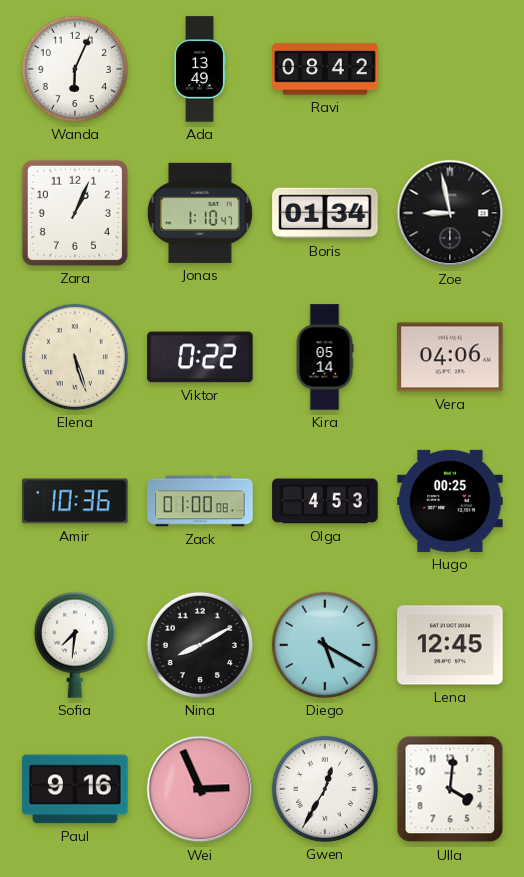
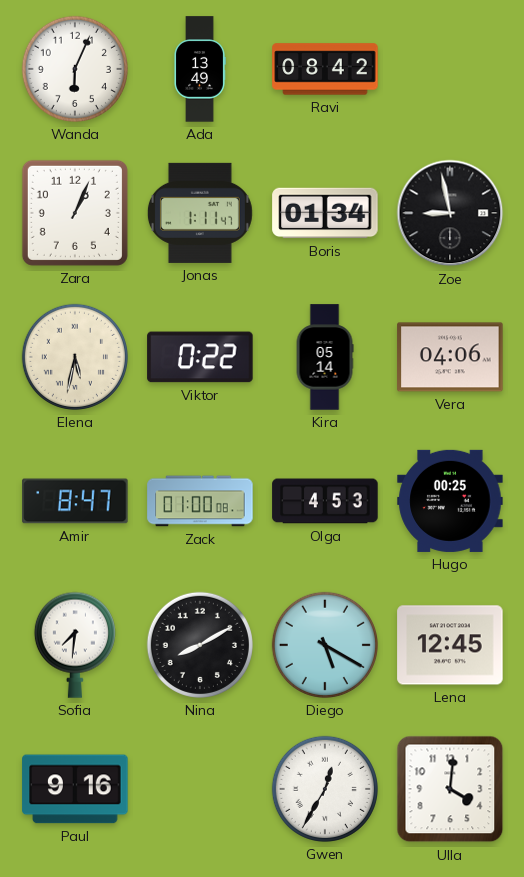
Jonas: 1:10 -> 1:11 (200, 213)
Elena: 5:27 -> 5:32 (75, 357)
Amir: 10:36 -> 8:47 (75, 501)
Wei: 2:56 -> none (200, 789)
